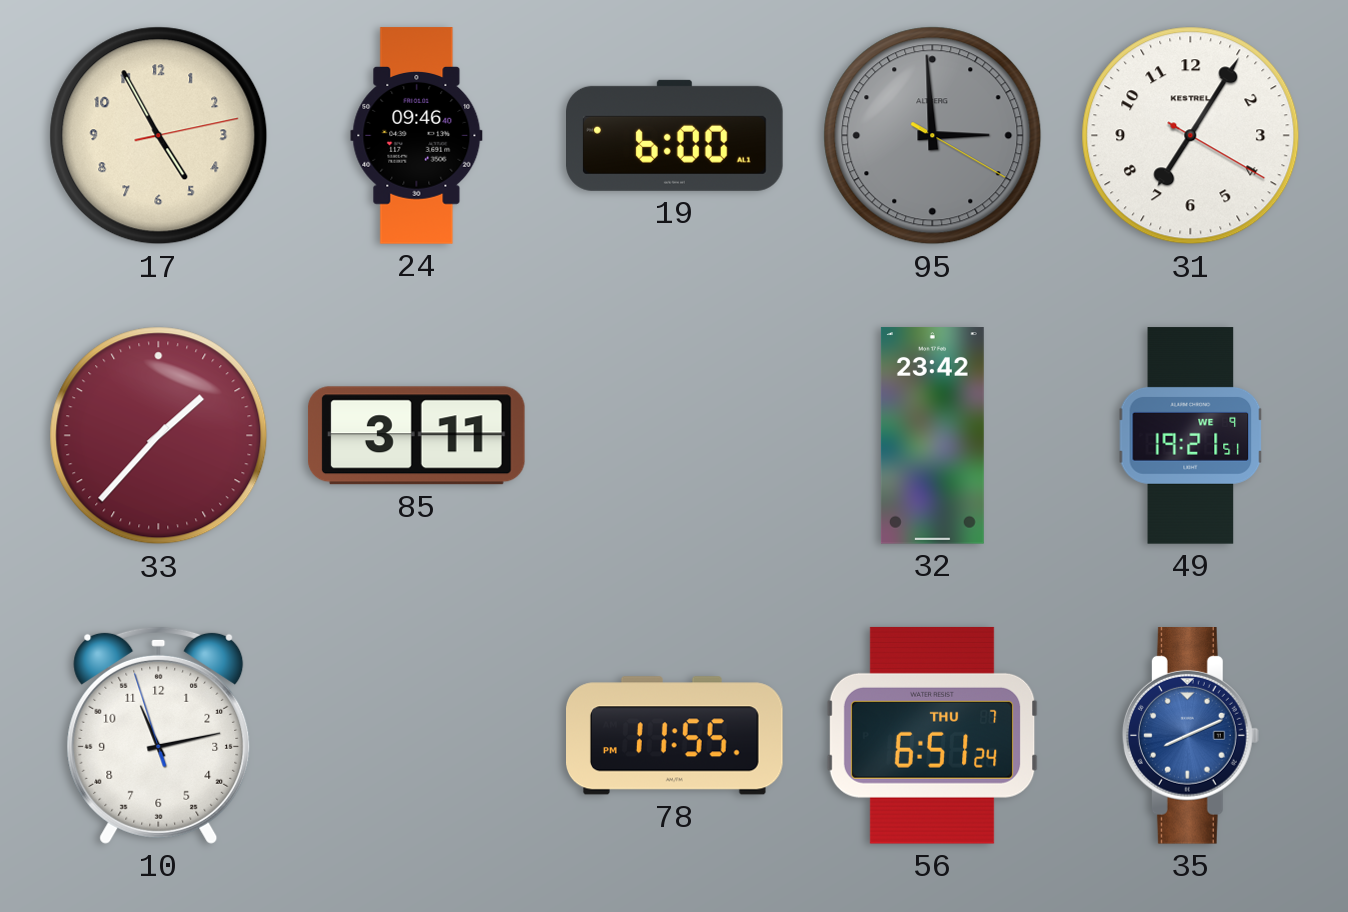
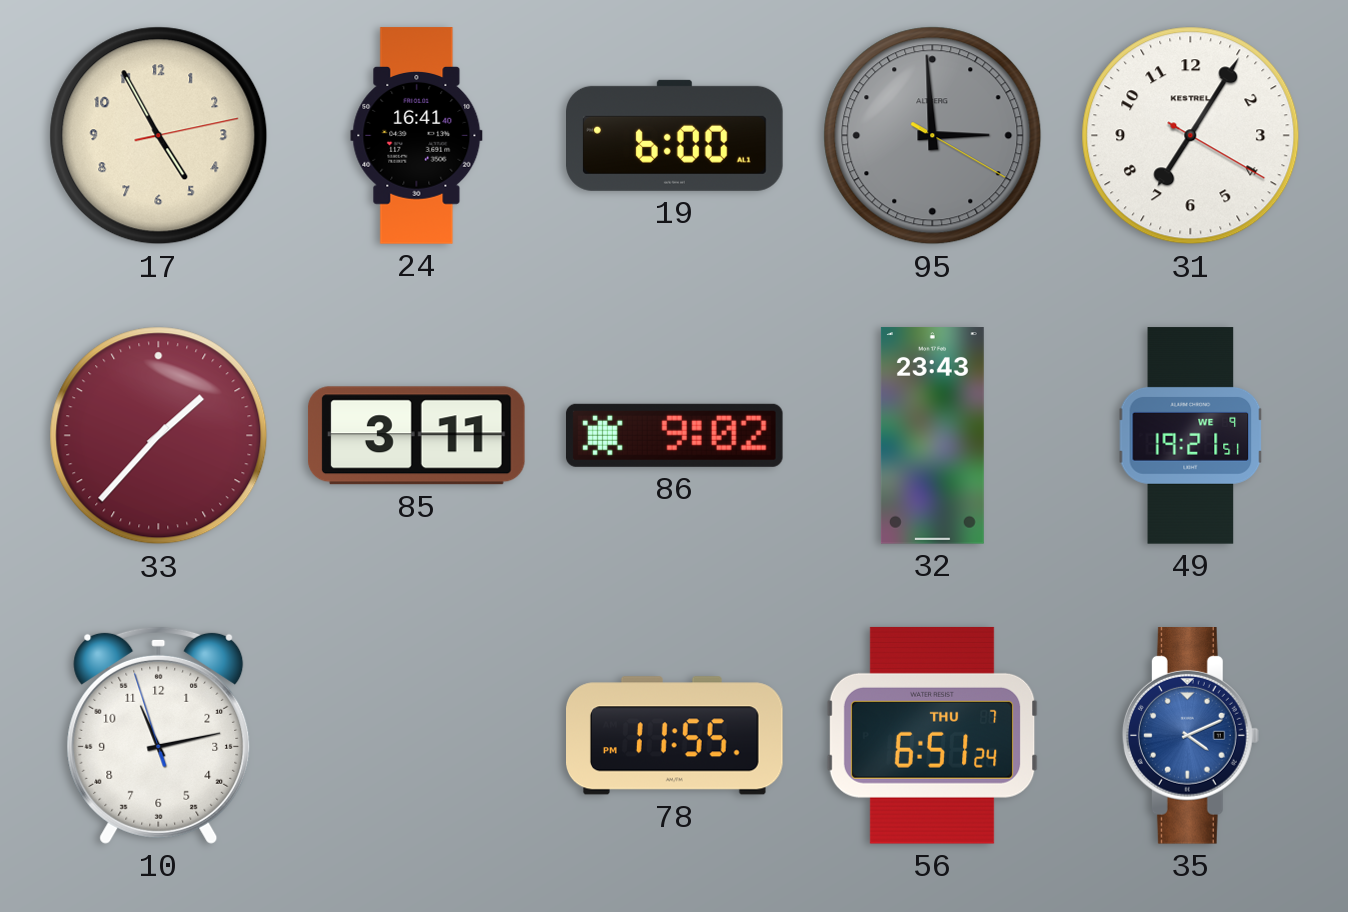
24: 09:46 -> 16:41 (417, 136)
86: none -> 9:02 (674, 435)
32: 23:42 -> 23:43 (932, 436)
35: 8:11 -> 4:11 (1190, 736)
